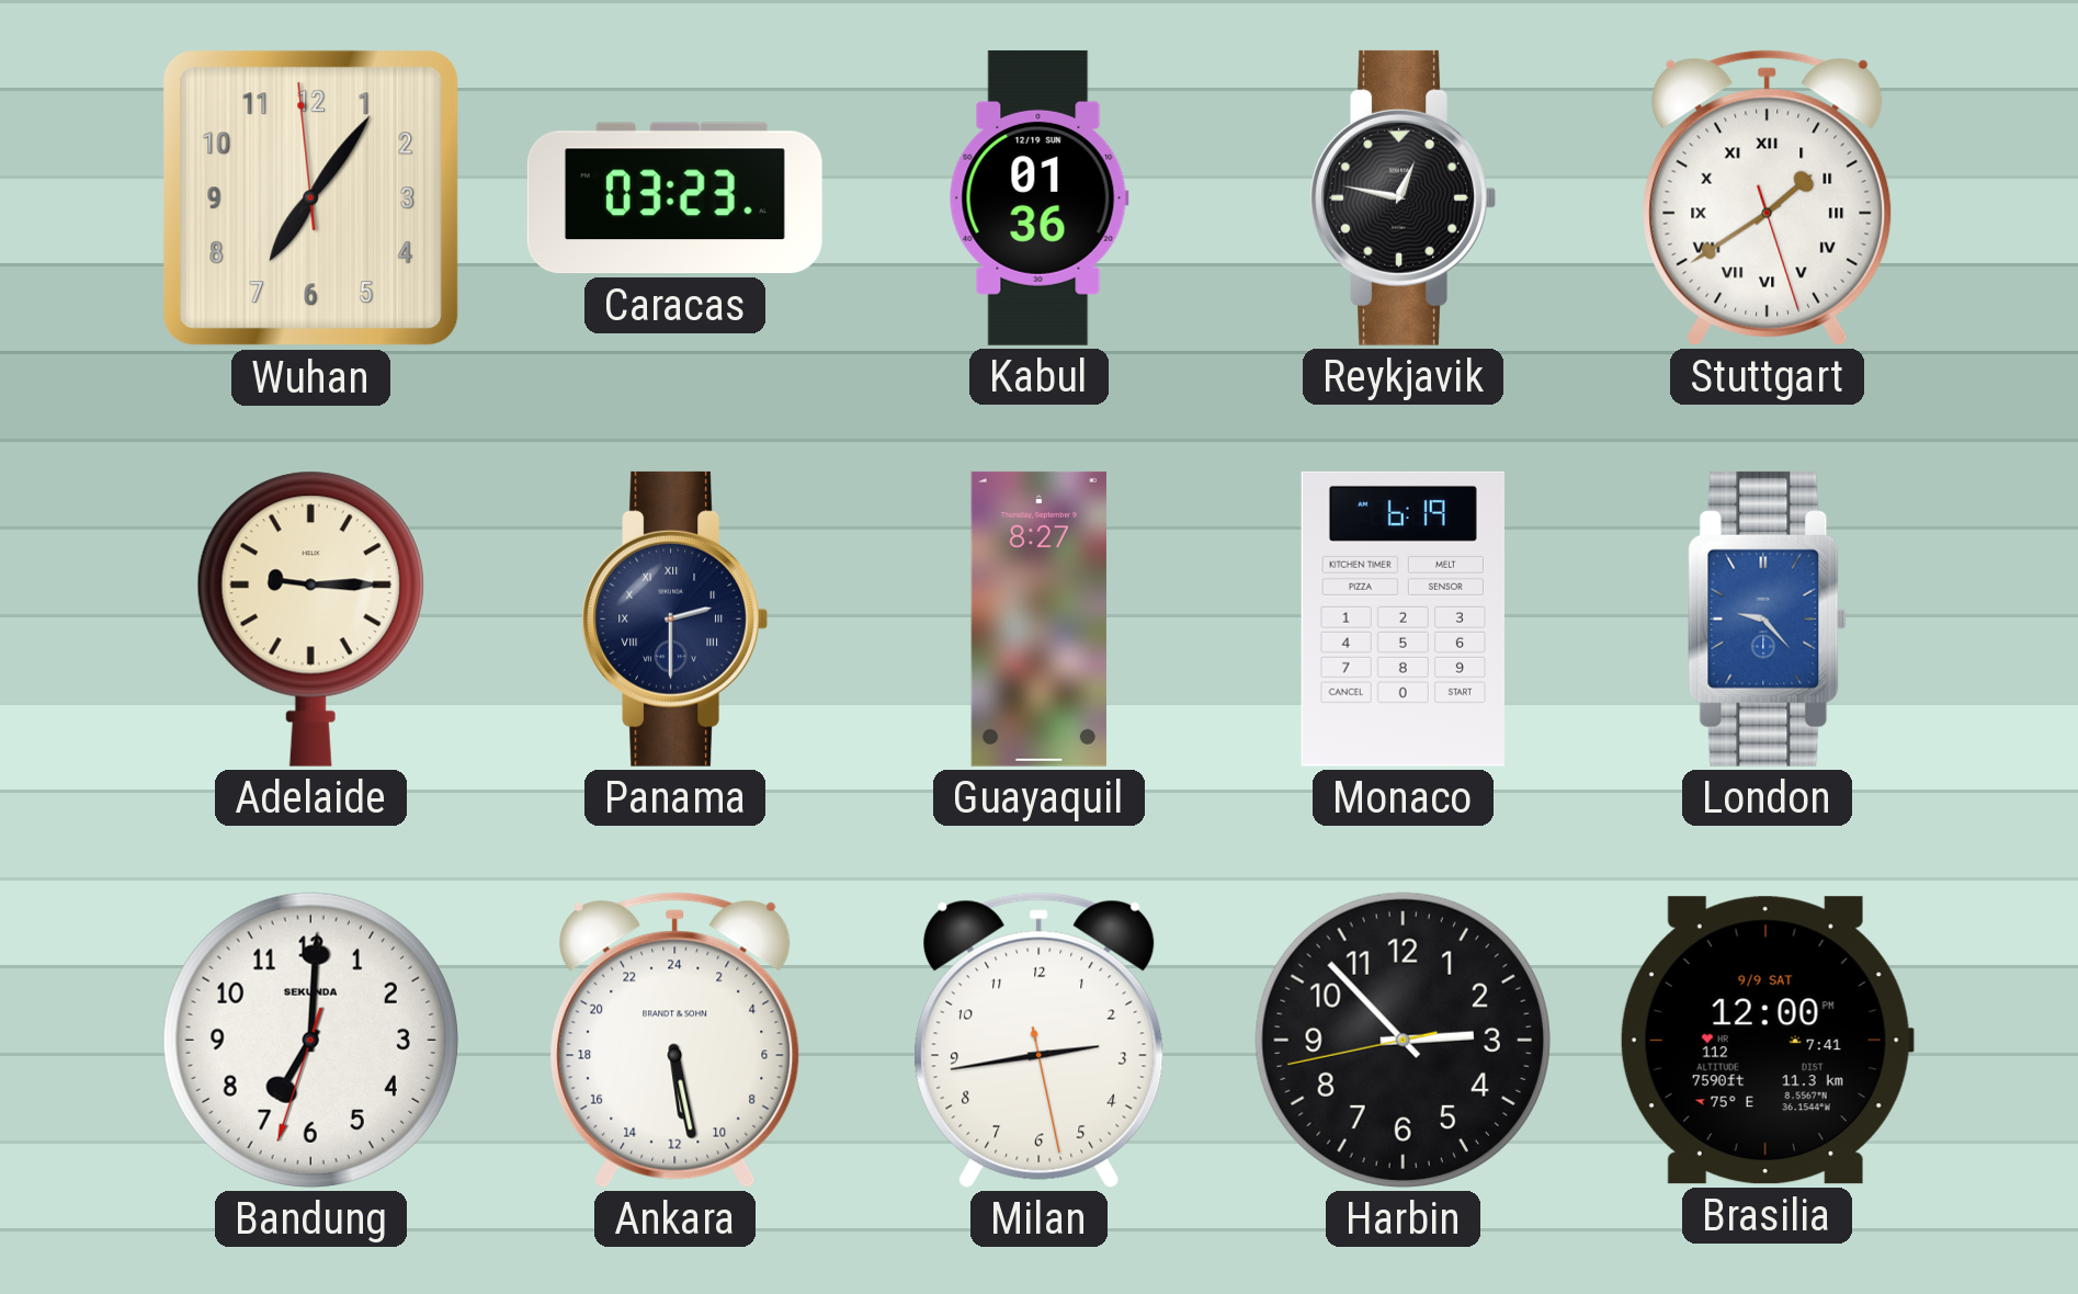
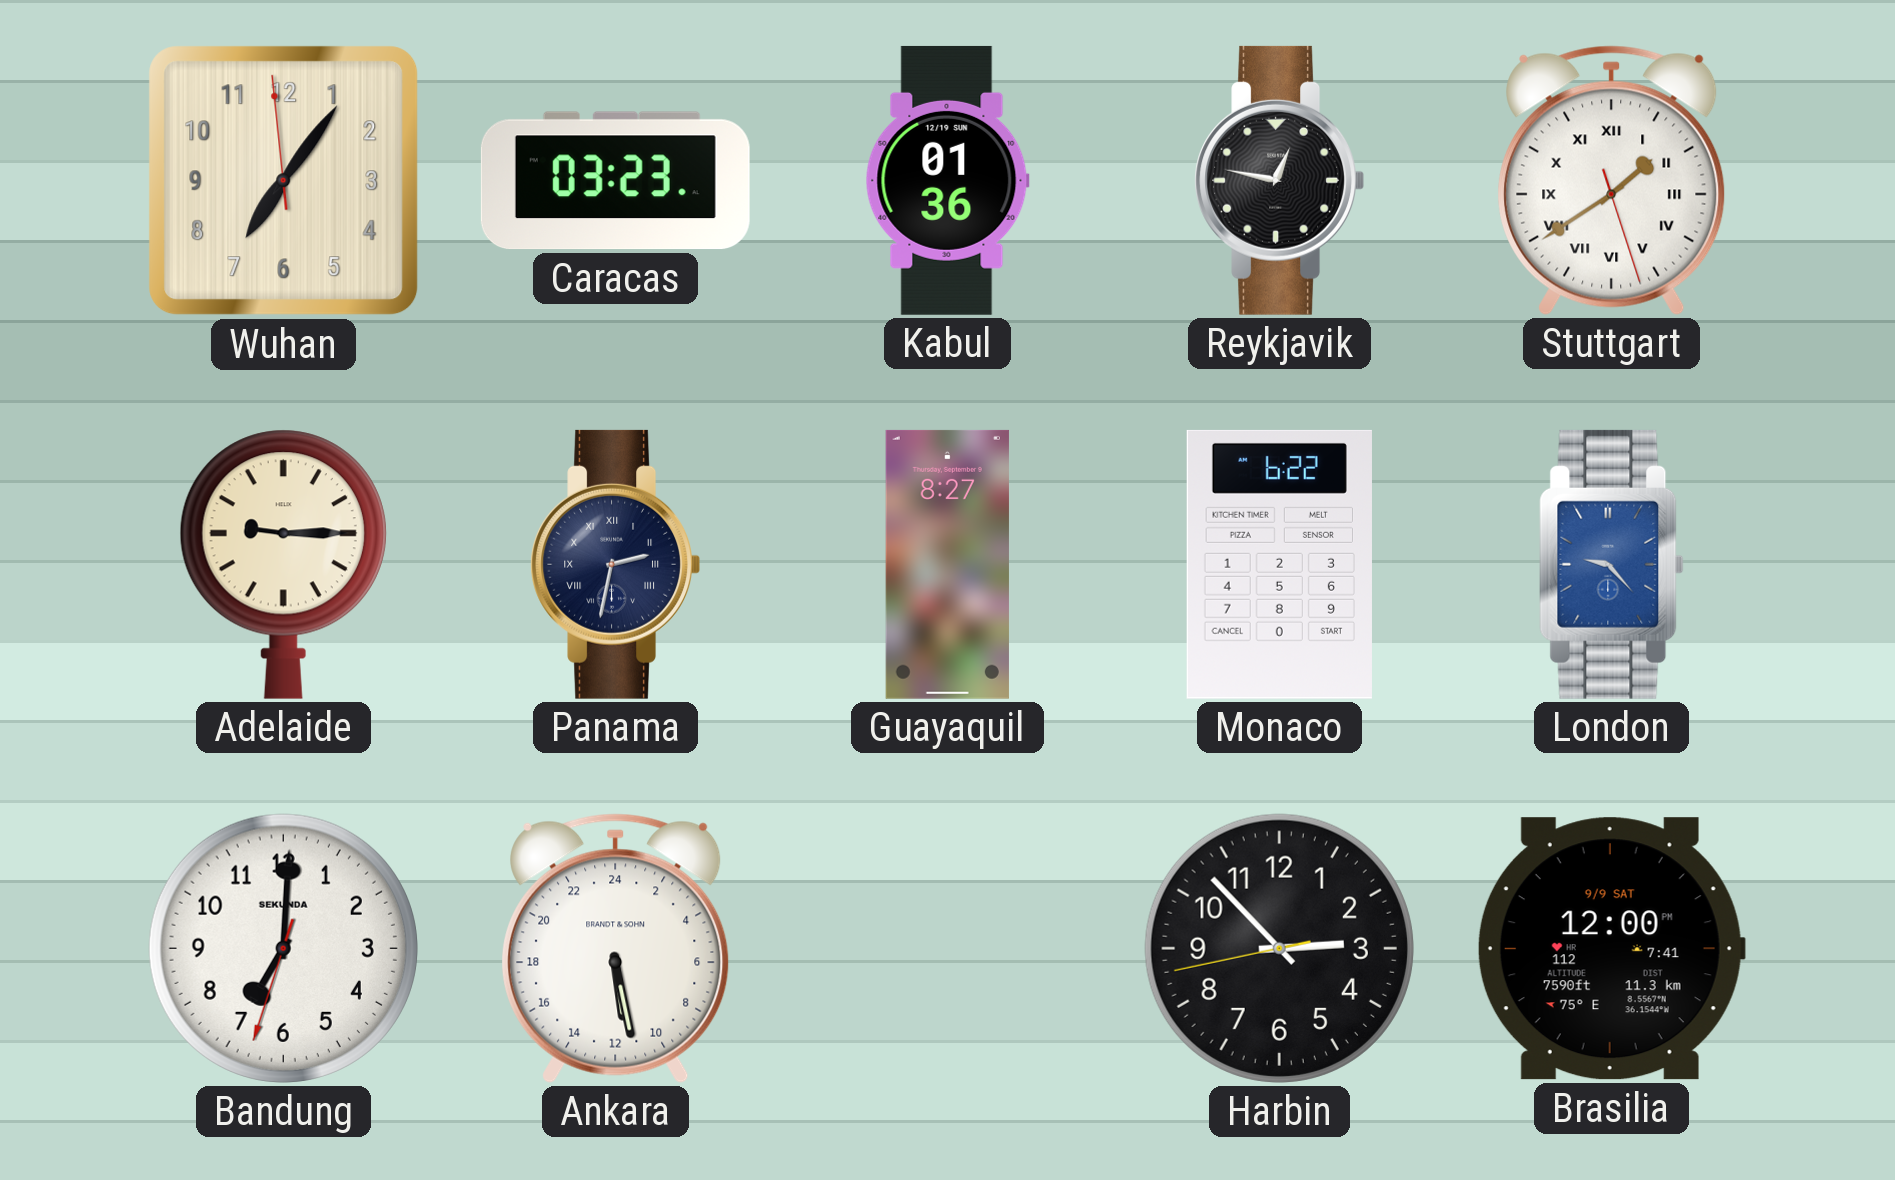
Panama: 2:30 -> 2:32 (615, 564)
Monaco: 6:19 -> 6:22 (1279, 564)
Milan: 2:43 -> none (1040, 1040)
